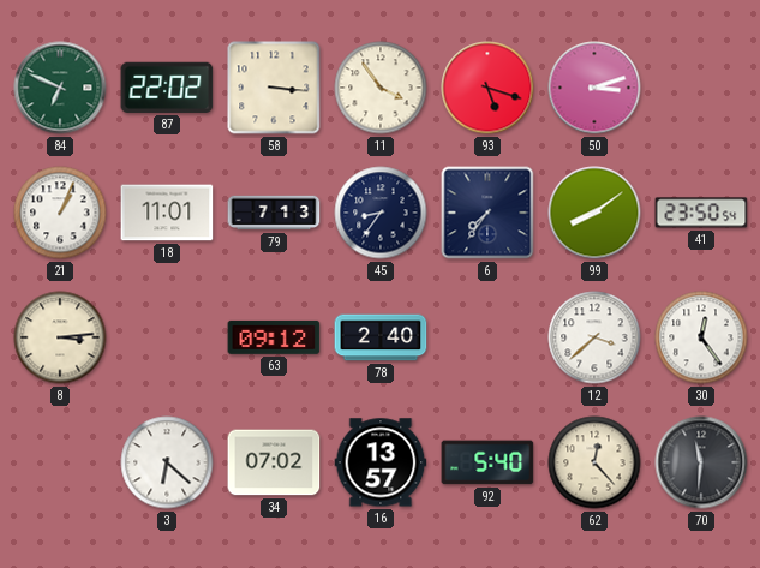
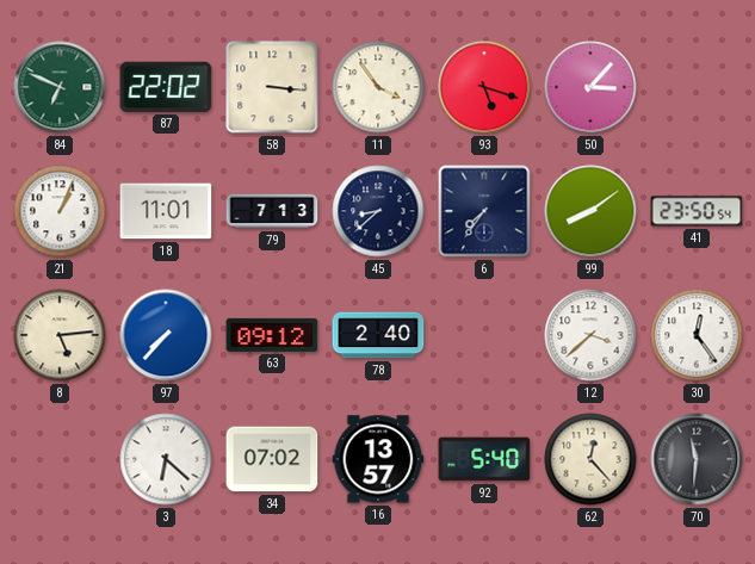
50: 3:12 -> 3:07 (590, 87)
45: 8:36 -> 8:38 (378, 211)
8: 3:14 -> 5:14 (60, 335)
97: none -> 7:37 (166, 335)
